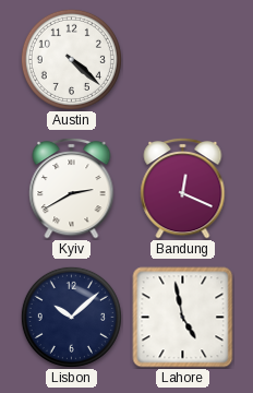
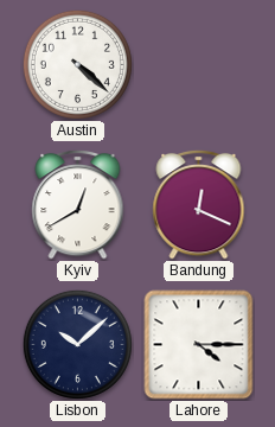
Kyiv: 2:40 -> 12:40 (78, 204)
Lahore: 4:58 -> 4:15 (199, 345)
